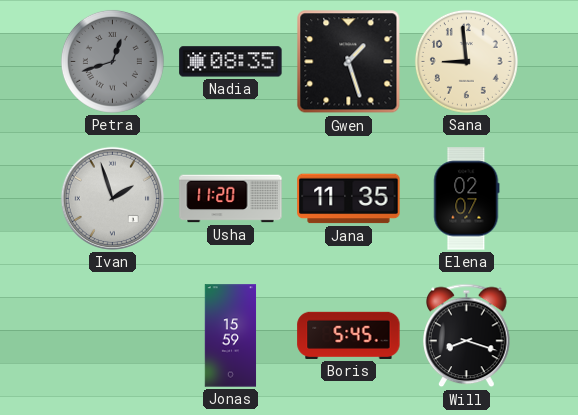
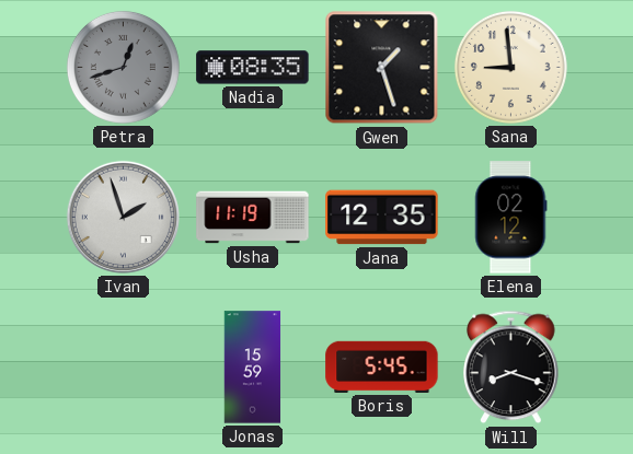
Usha: 11:20 -> 11:19 (253, 218)
Jana: 11:35 -> 12:35 (382, 218)
Elena: 02:07 -> 02:12 (511, 218)
